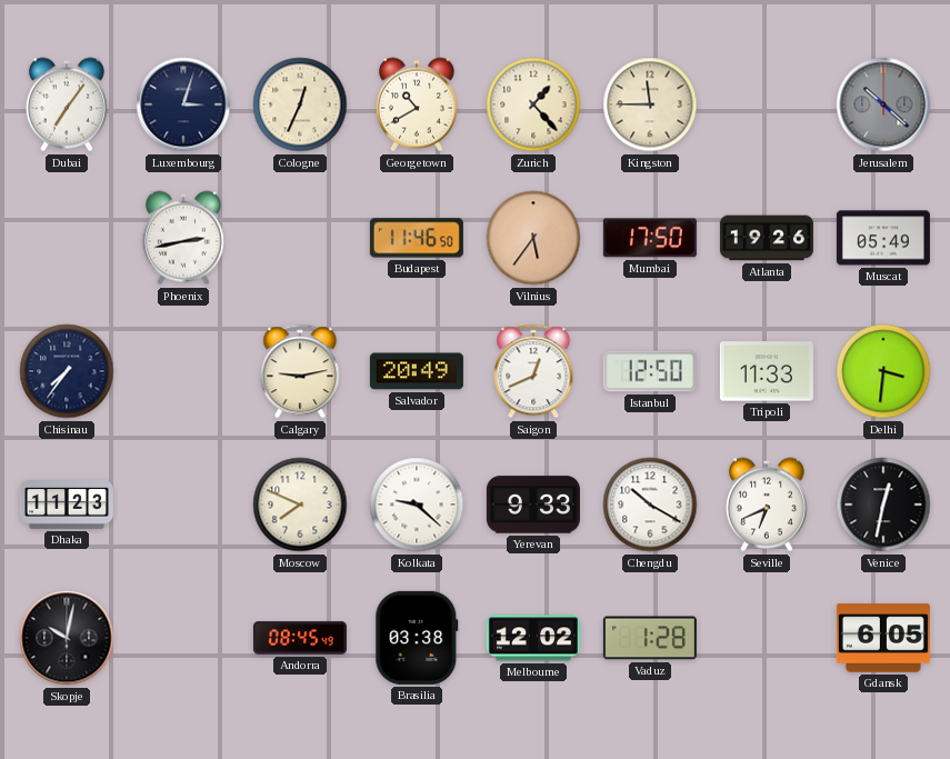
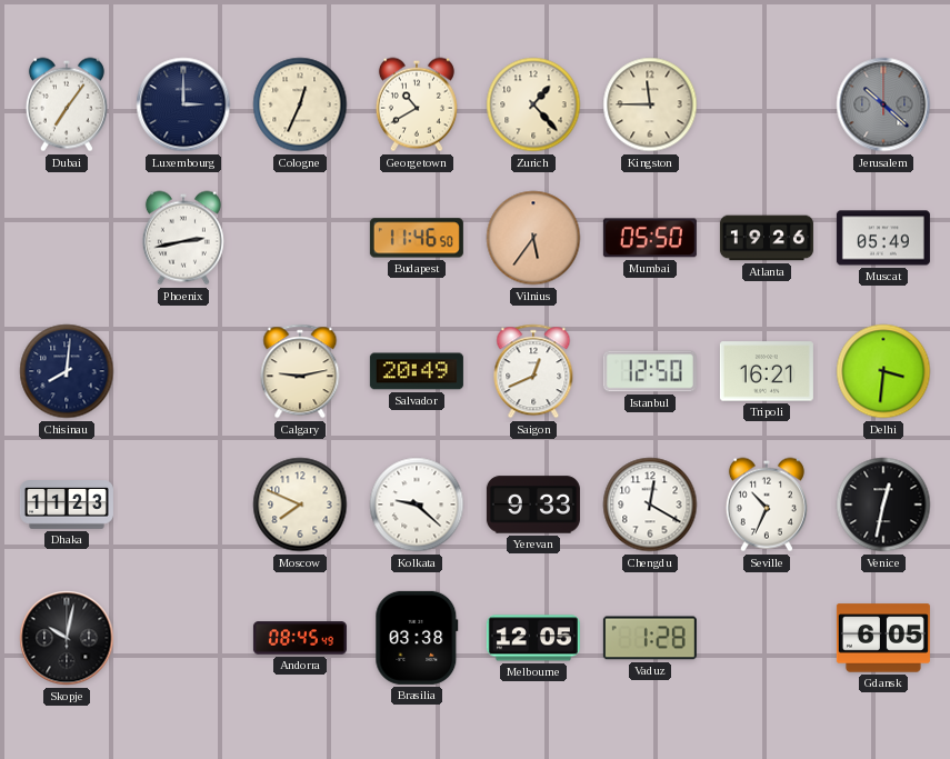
Luxembourg: 3:03 -> 3:00 (183, 104)
Mumbai: 17:50 -> 05:50 (650, 238)
Chisinau: 7:36 -> 8:01 (67, 371)
Tripoli: 11:33 -> 16:21 (767, 371)
Chengdu: 10:20 -> 12:20 (650, 505)
Seville: 6:41 -> 10:34 (767, 505)
Melbourne: 12:02 -> 12:05 (533, 638)
